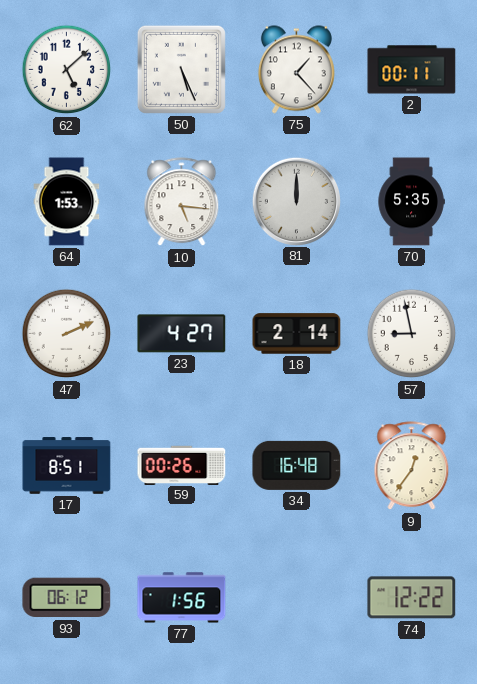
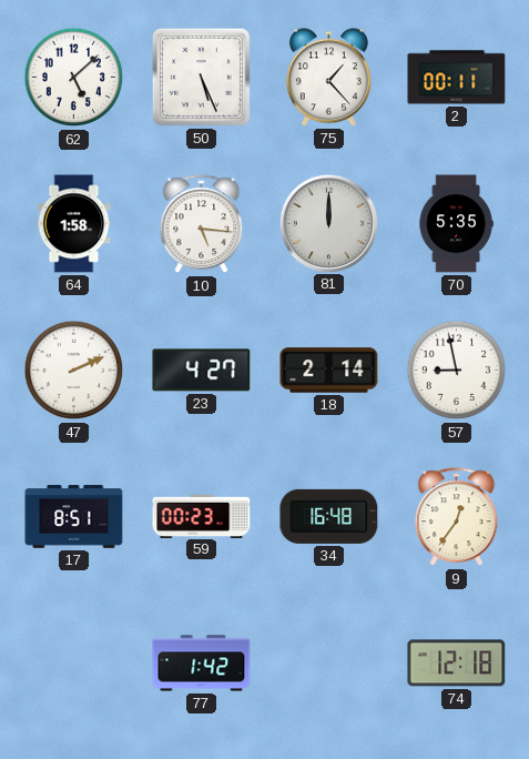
64: 1:53 -> 1:58 (74, 224)
59: 00:26 -> 00:23 (202, 516)
93: 06:12 -> none (67, 598)
77: 1:56 -> 1:42 (202, 664)
74: 12:22 -> 12:18 (457, 664)
